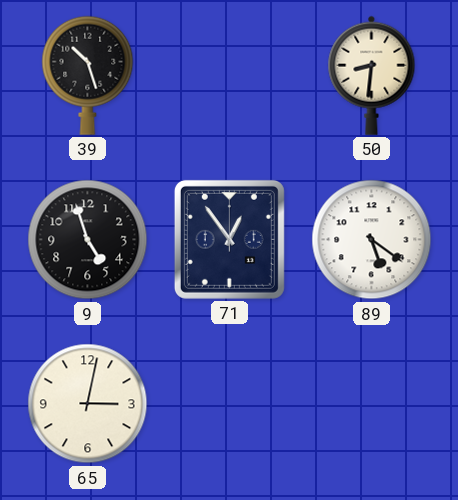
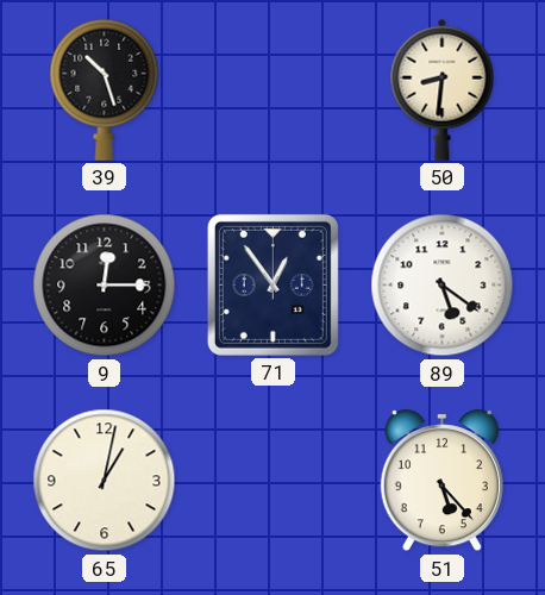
9: 4:57 -> 12:15 (105, 286)
65: 3:02 -> 1:02 (105, 481)
51: none -> 5:23 (441, 482)
